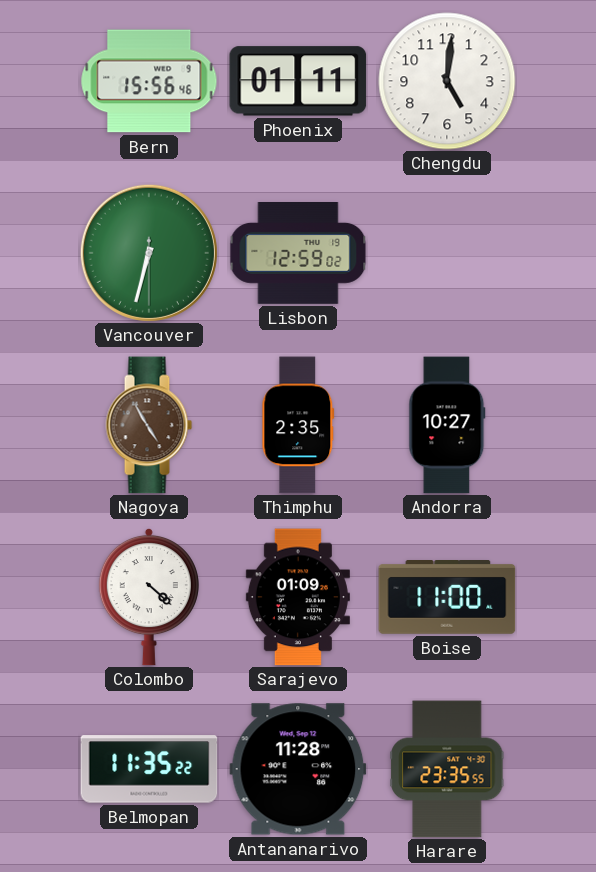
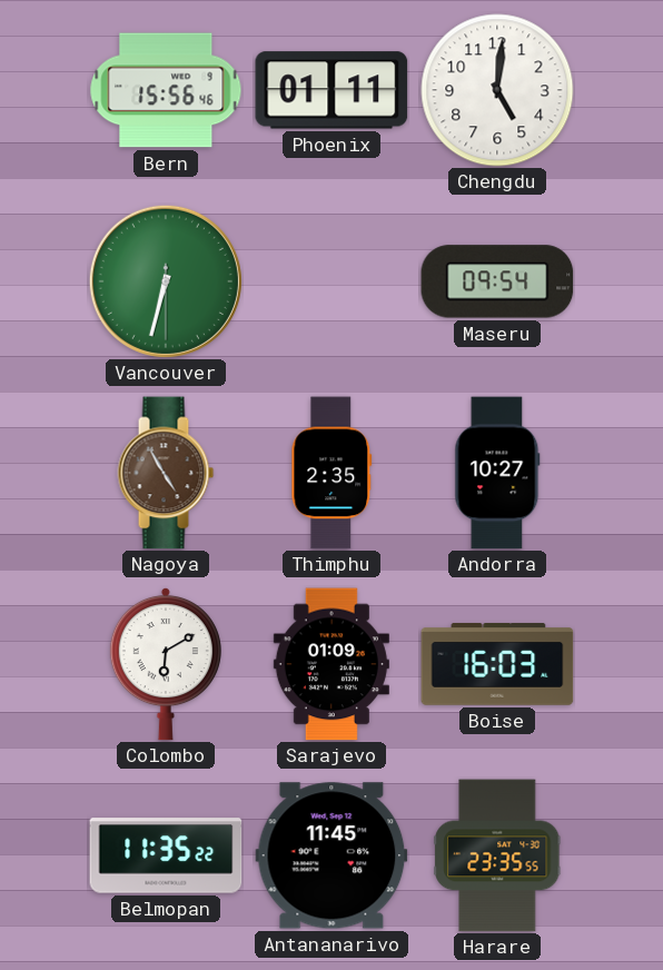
Lisbon: 12:59 -> none (298, 254)
Maseru: none -> 09:54 (497, 281)
Colombo: 4:22 -> 6:10 (166, 664)
Boise: 11:00 -> 16:03 (497, 664)
Antananarivo: 11:28 -> 11:45 (331, 855)
